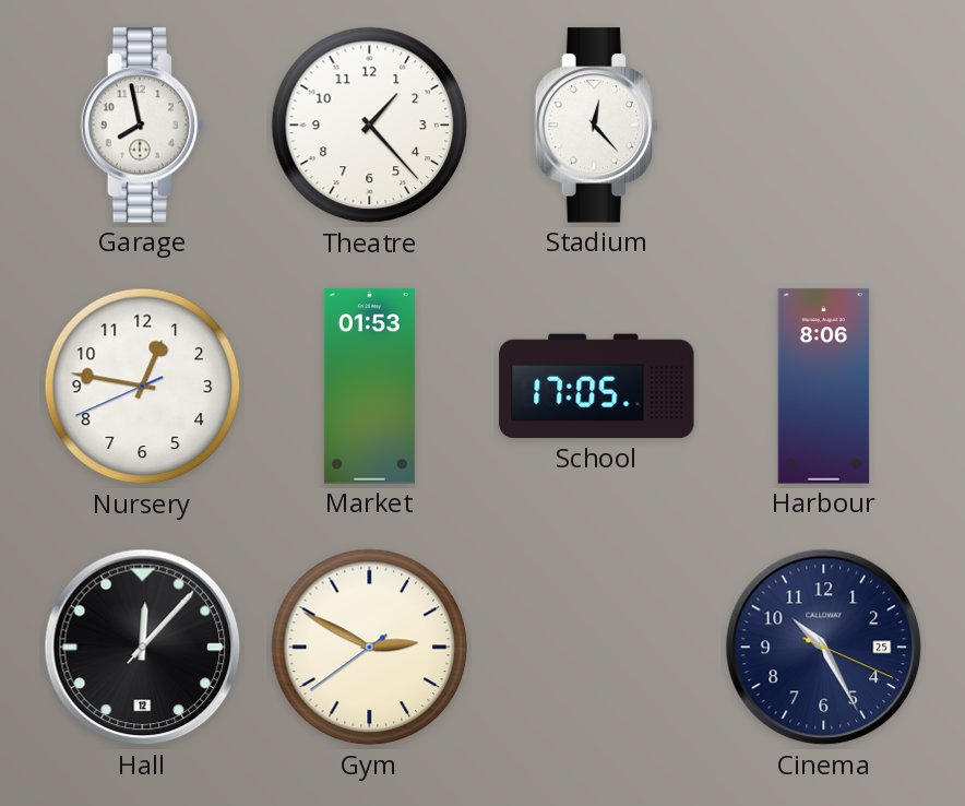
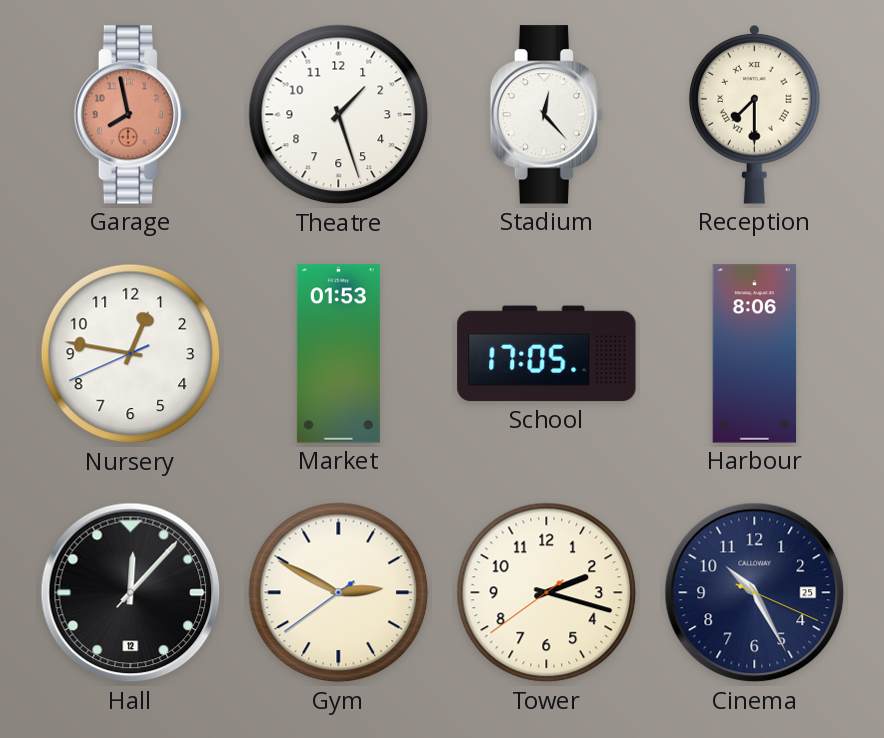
Garage dial: white -> salmon (131, 115)
Theatre: 1:23 -> 1:27 (339, 115)
Reception: none -> 7:30 (755, 115)
Tower: none -> 2:17 (547, 593)
